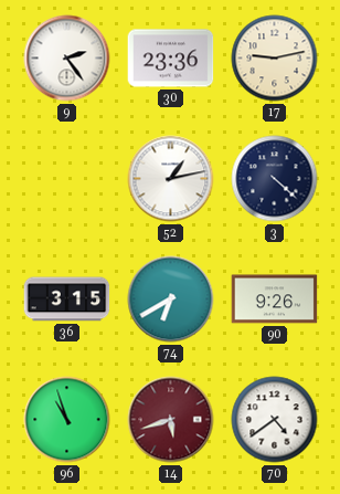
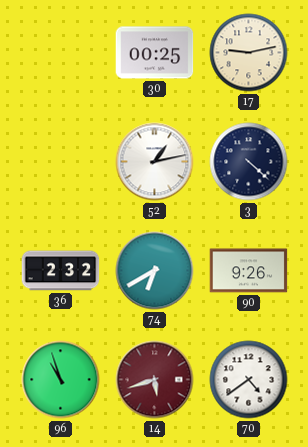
9: 2:24 -> none (67, 59)
30: 23:36 -> 00:25 (155, 53)
36: 3:15 -> 2:32 (61, 271)
